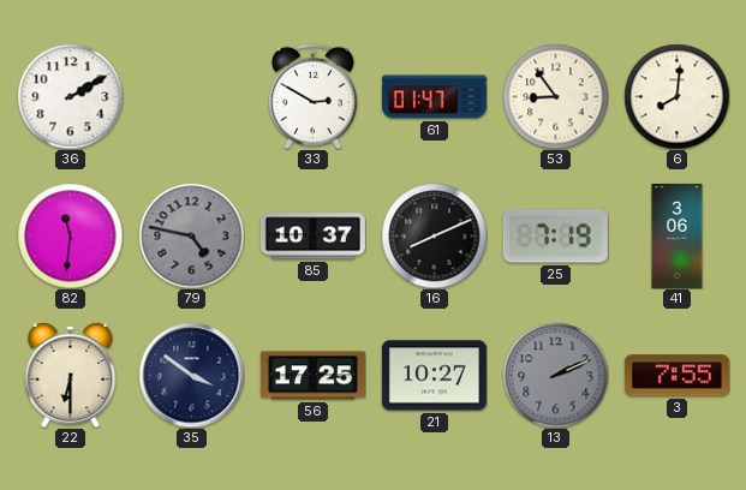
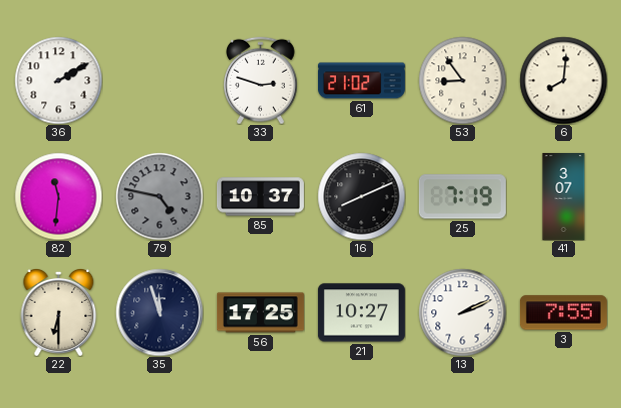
33: 2:50 -> 2:48 (261, 80)
61: 01:47 -> 21:02 (361, 81)
41: 3:06 -> 3:07 (564, 196)
35: 3:51 -> 11:57 (159, 312)
13 dial: grey -> white (462, 312)
